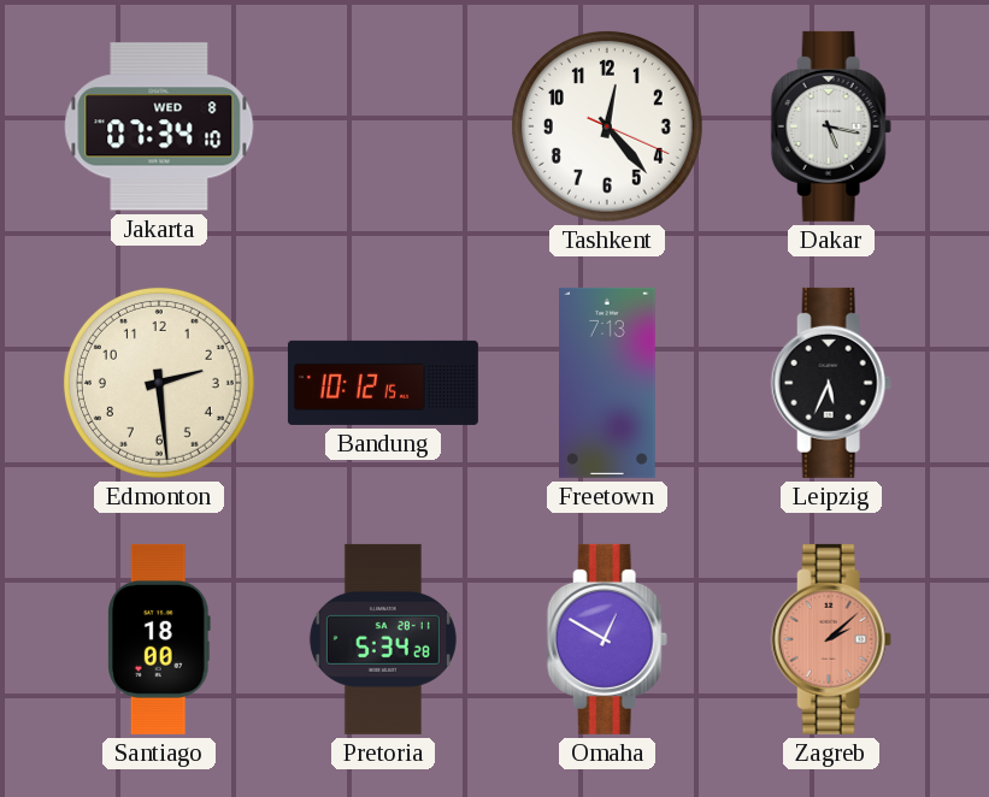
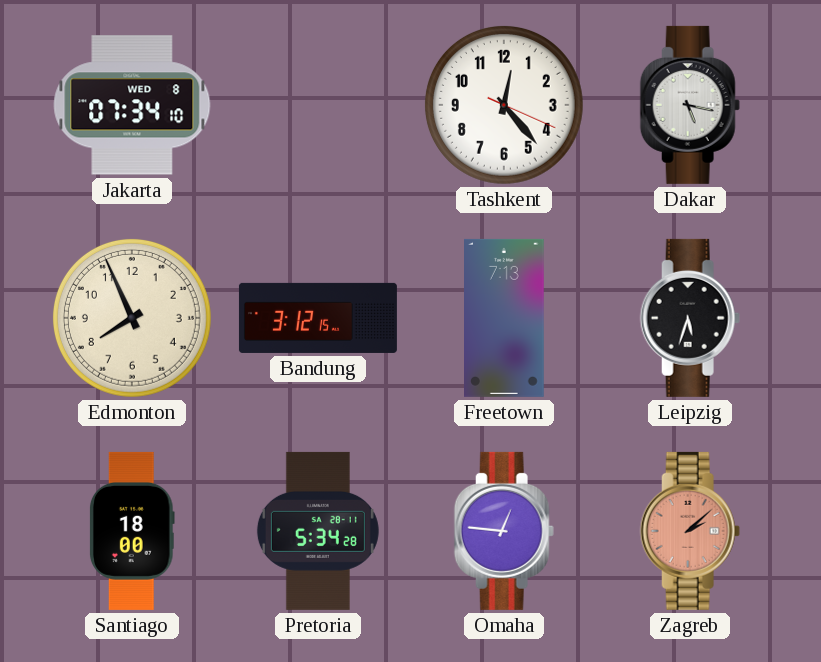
Edmonton: 2:29 -> 7:56 (132, 318)
Bandung: 10:12 -> 3:12 (318, 318)
Leipzig: 5:34 -> 5:33 (690, 318)
Omaha: 12:50 -> 12:46 (504, 531)
